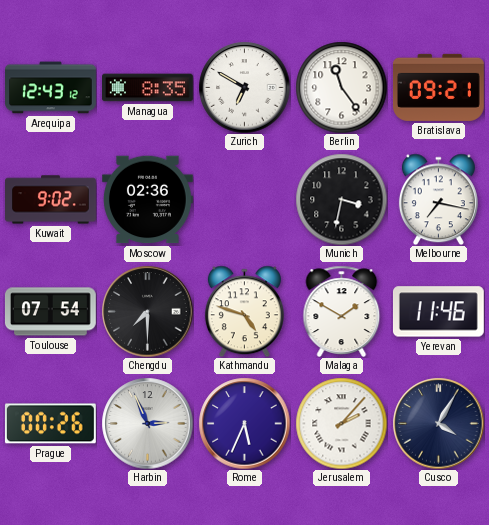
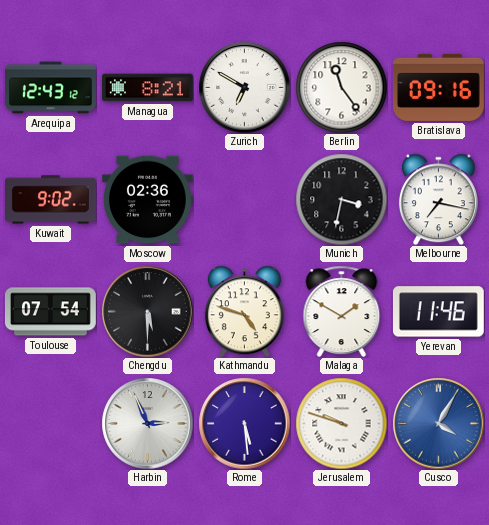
Managua: 8:35 -> 8:21 (148, 88)
Bratislava: 09:21 -> 09:16 (438, 87)
Chengdu: 7:30 -> 5:30 (147, 311)
Prague: 00:26 -> none (50, 424)
Rome: 5:34 -> 5:29 (244, 423)
Jerusalem: 2:07 -> 9:48 (341, 423)
Cusco dial: navy -> blue (438, 423)
